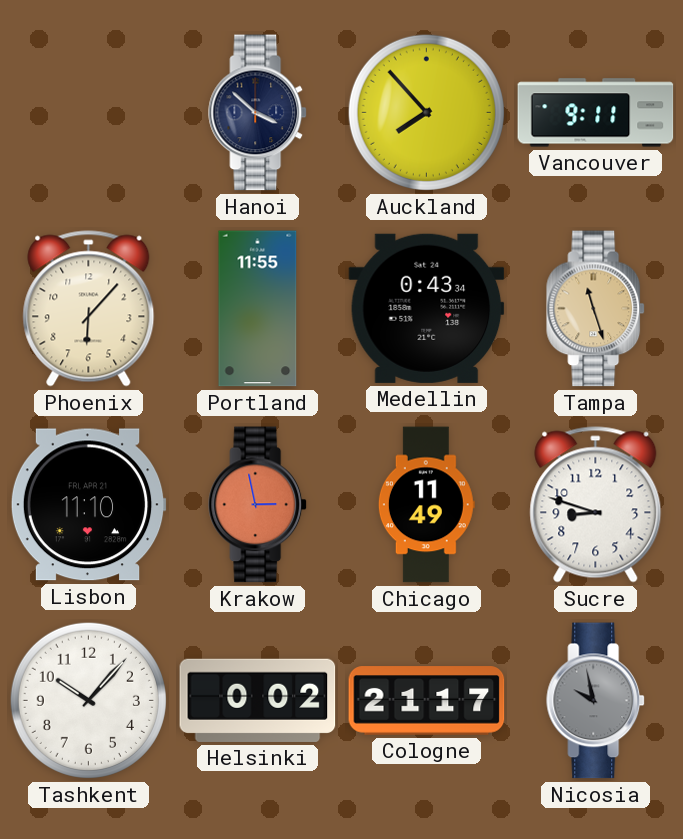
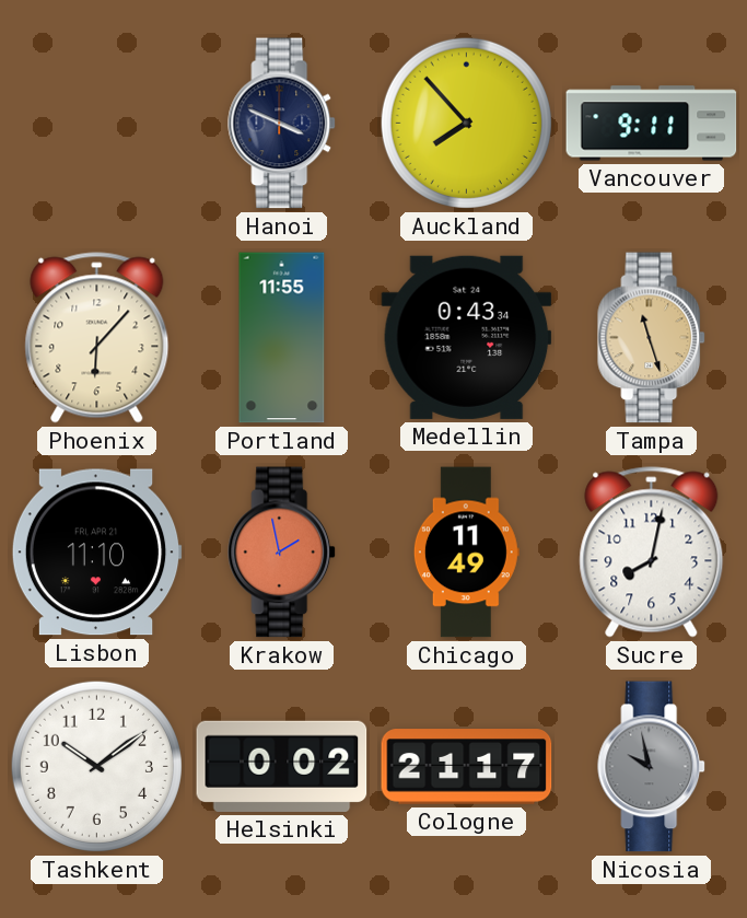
Hanoi: 3:52 -> 3:49 (282, 124)
Krakow: 2:58 -> 1:58 (282, 553)
Sucre: 8:48 -> 8:02 (652, 553)
Tashkent: 10:07 -> 10:09 (96, 766)
